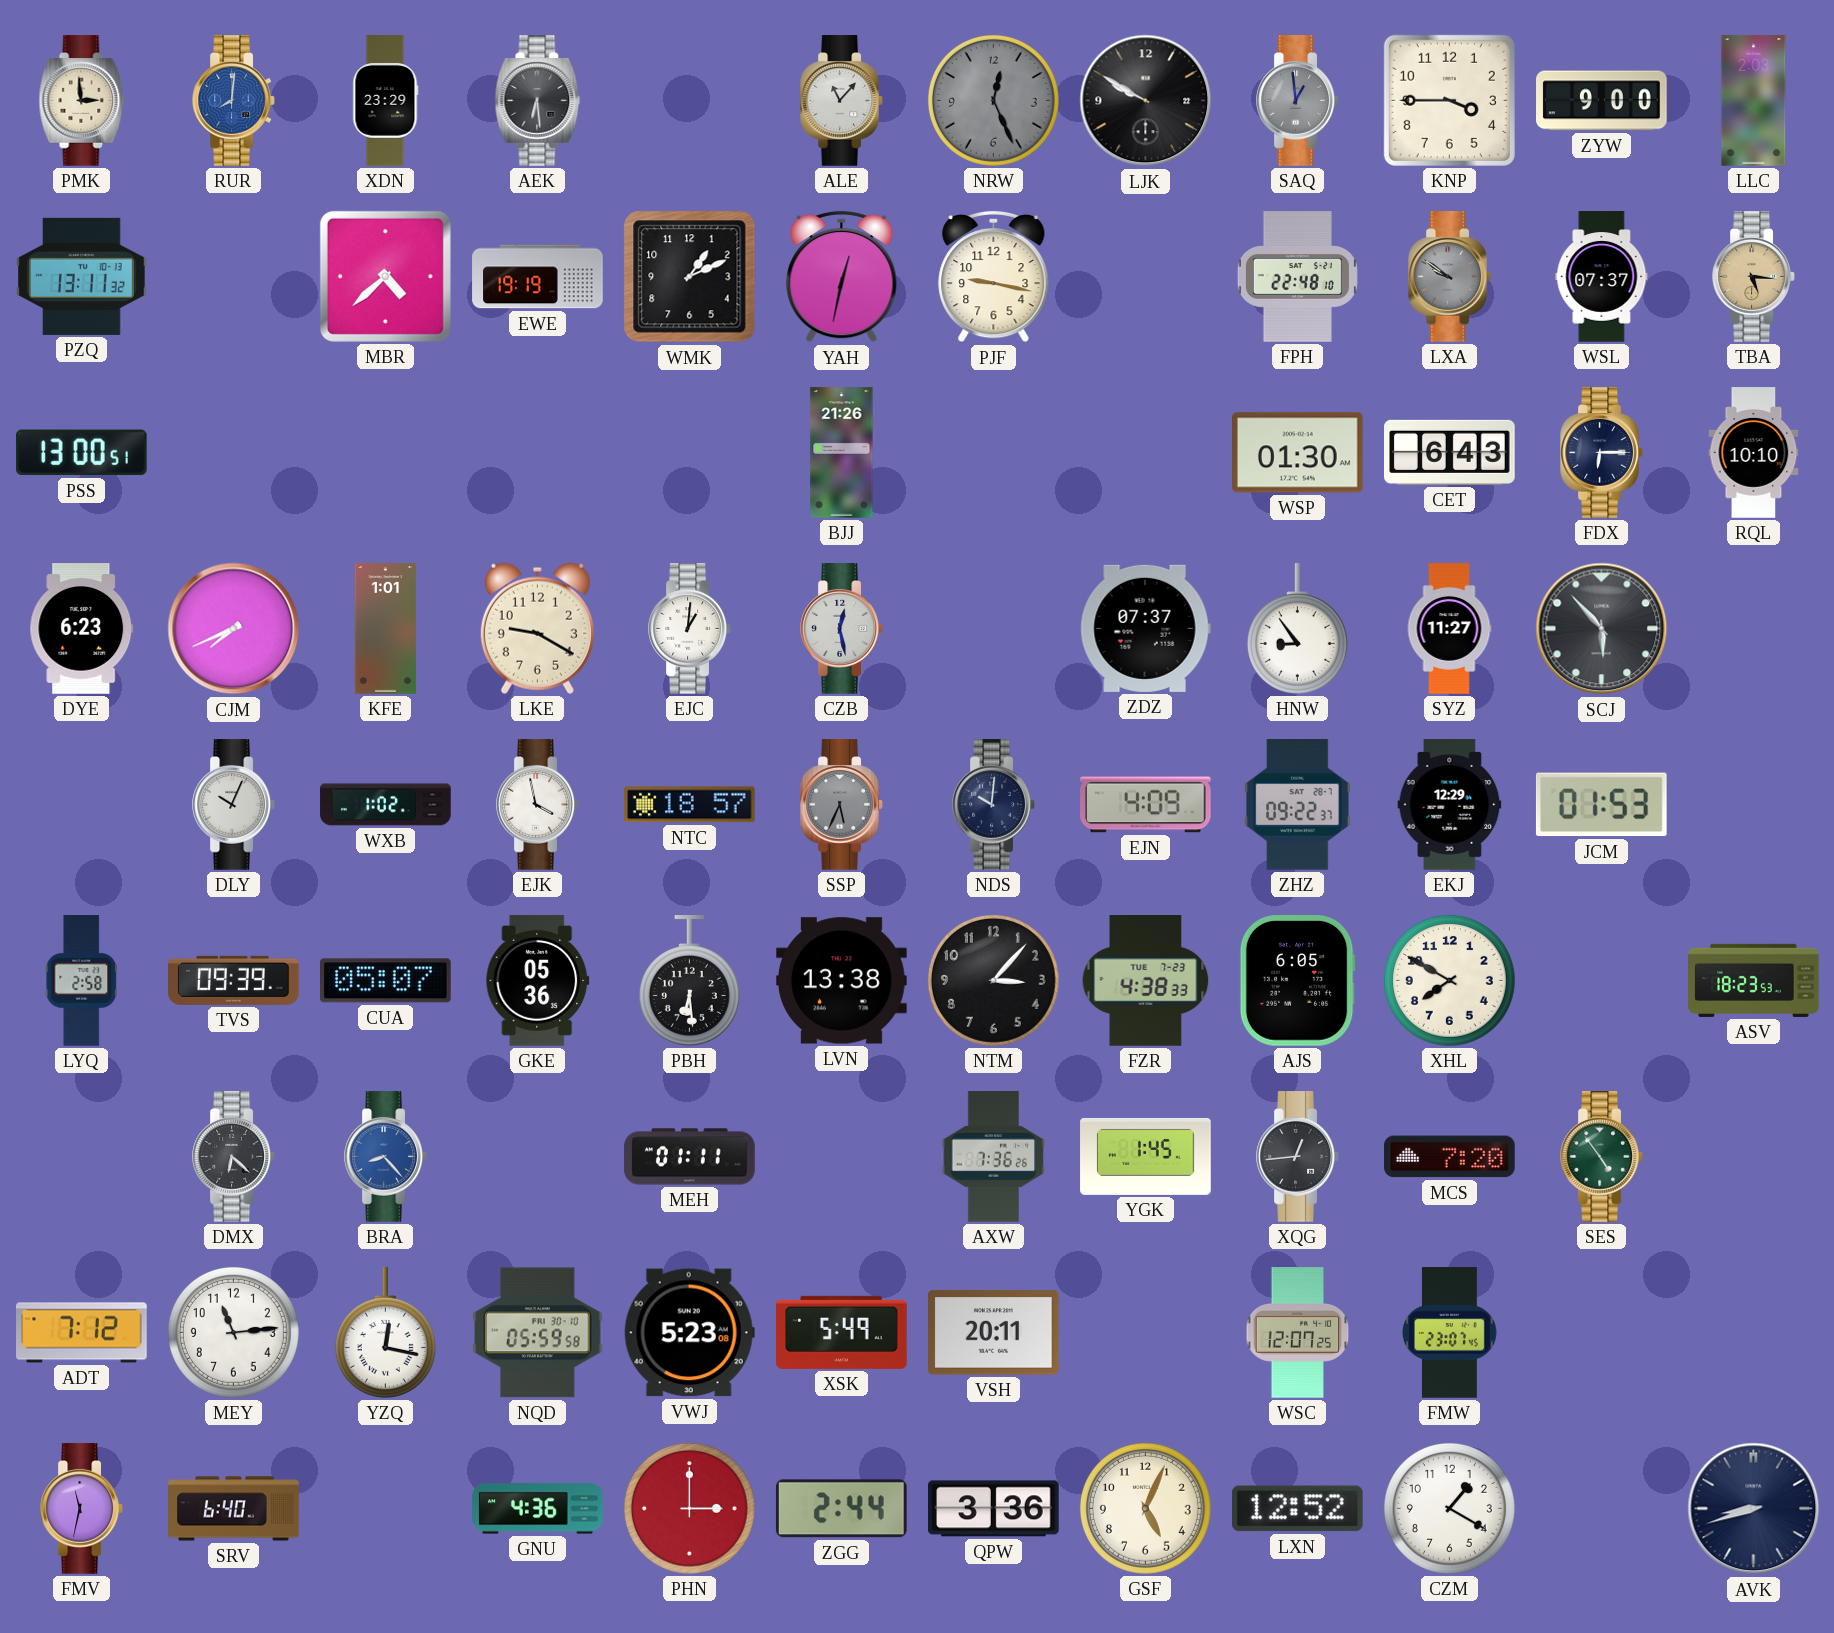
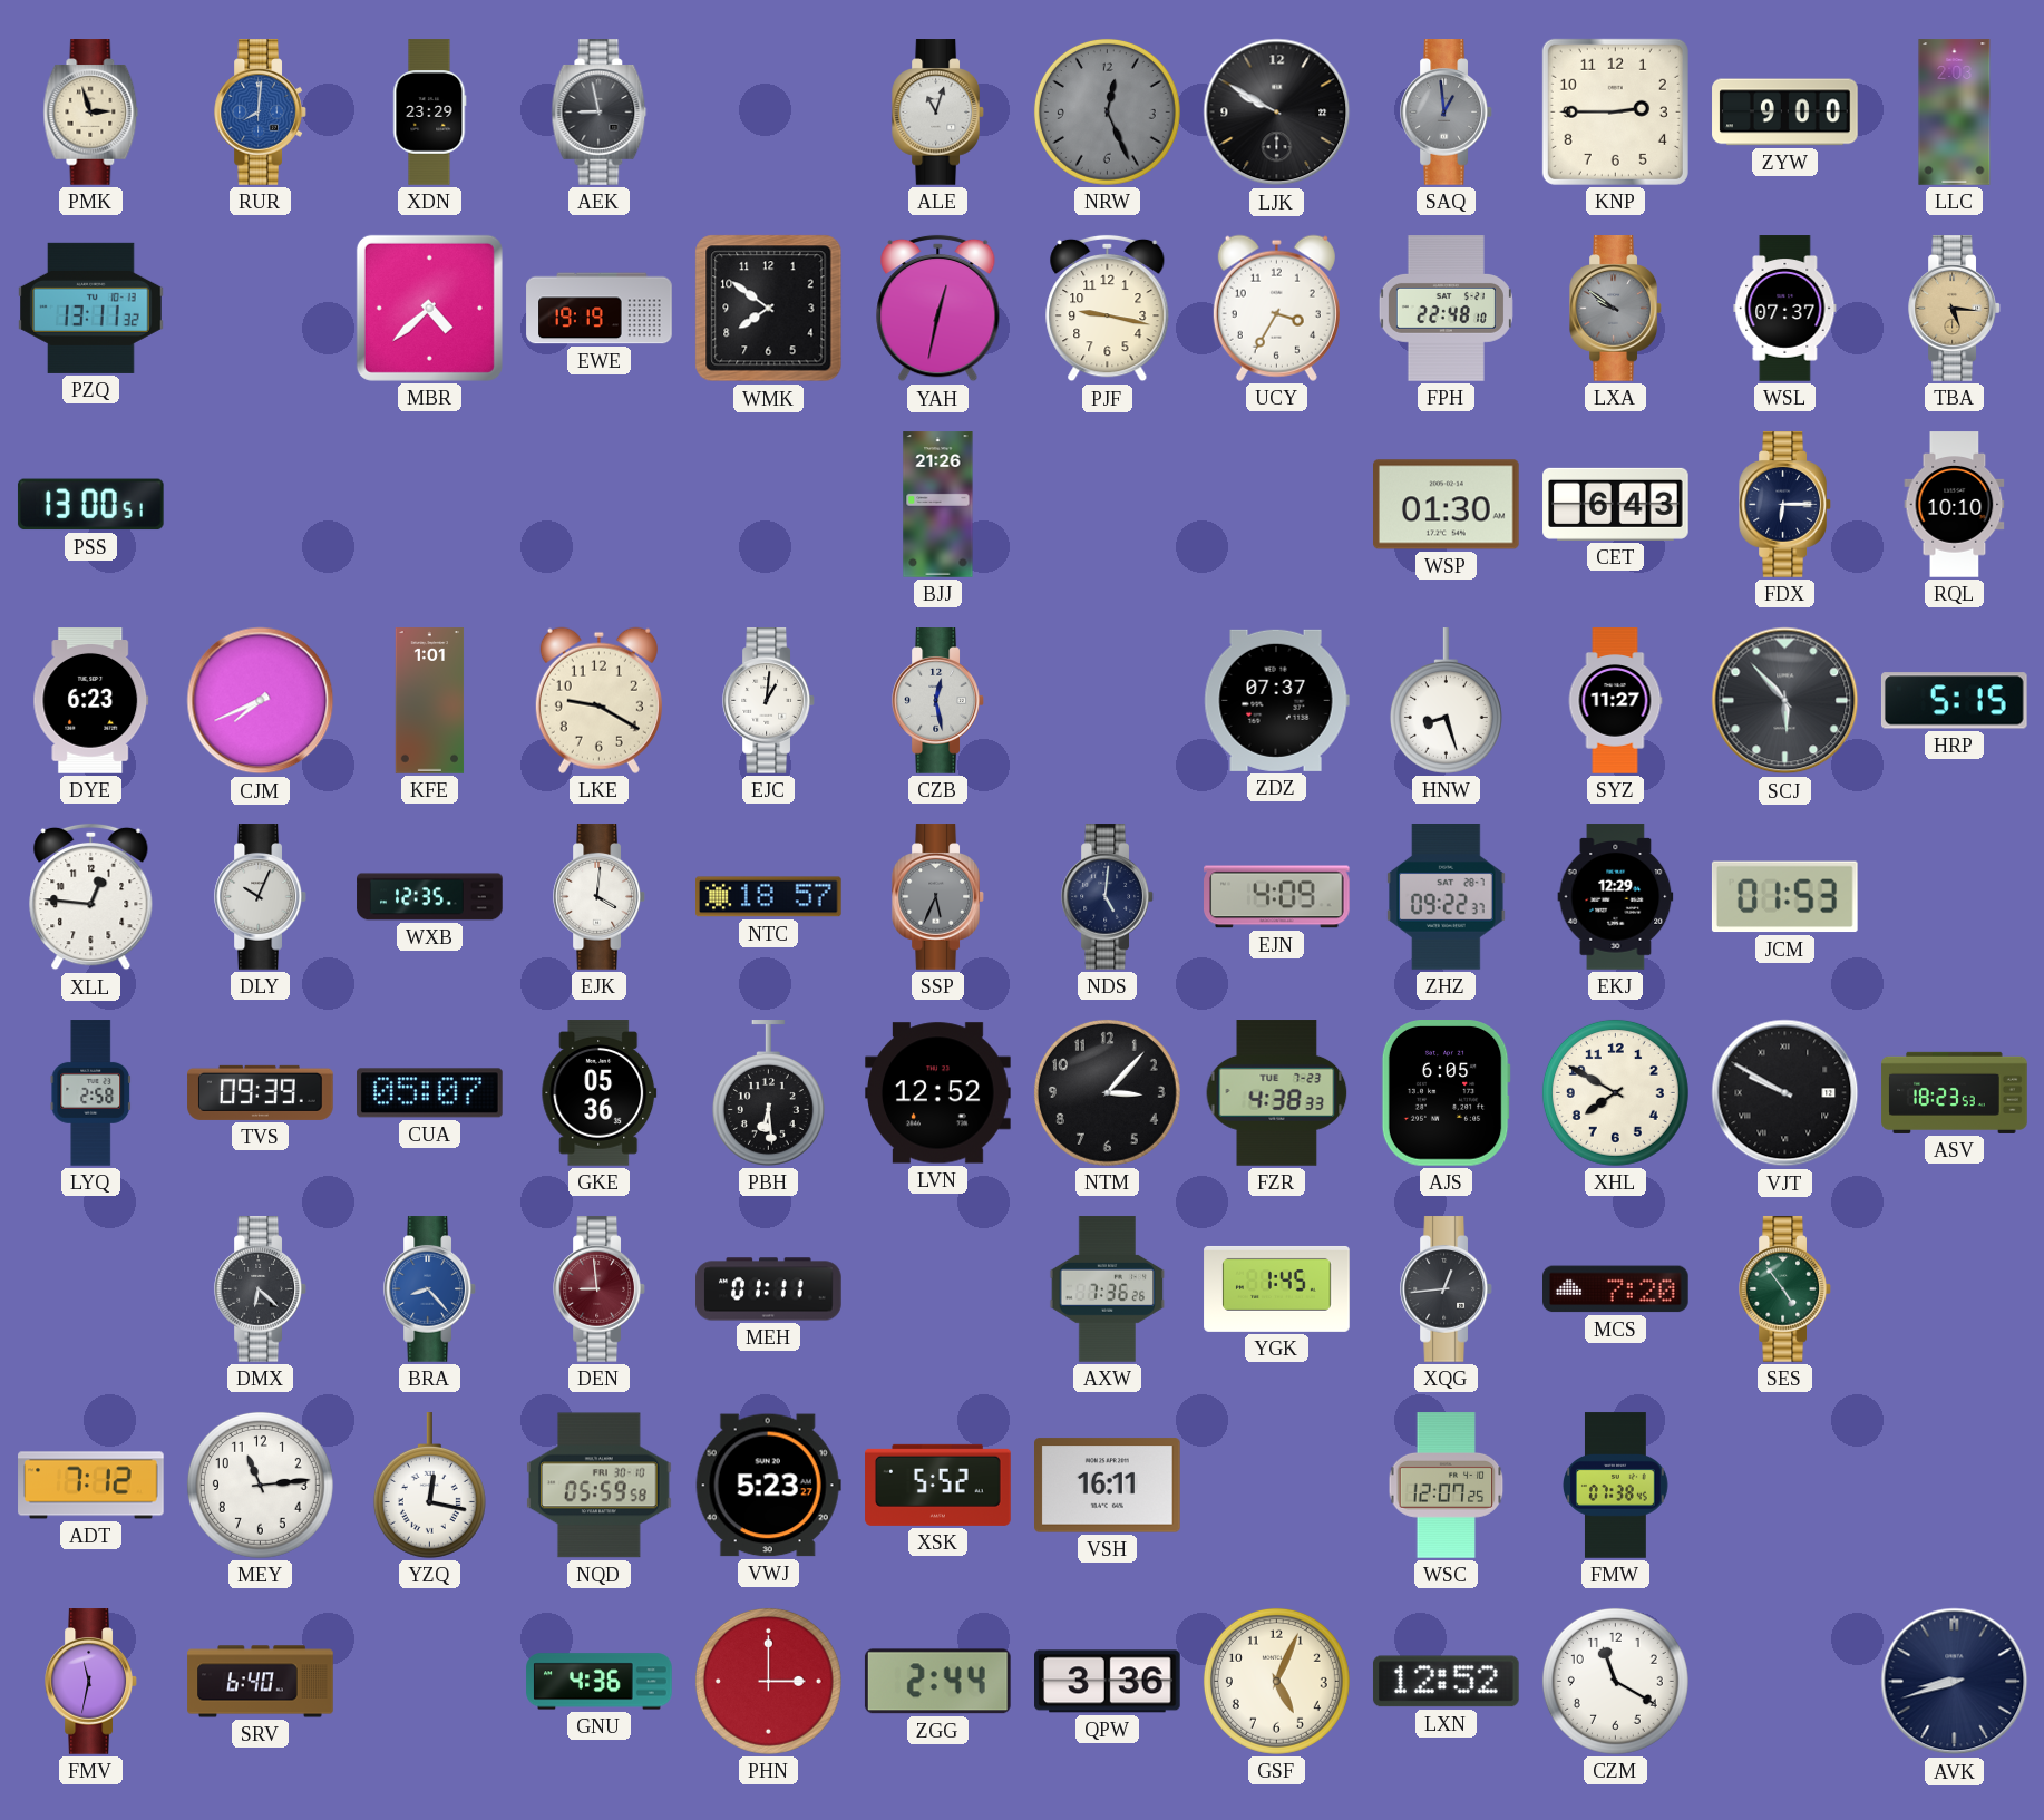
PMK: 2:59 -> 2:57 (91, 113)
AEK: 6:29 -> 8:58 (600, 113)
ALE: 11:07 -> 11:03 (938, 113)
KNP: 3:45 -> 2:45 (1615, 111)
WMK: 1:11 -> 7:51 (769, 309)
UCY: none -> 3:35 (1276, 308)
HNW: 8:54 -> 8:27 (1446, 701)
HRP: none -> 5:15 (1954, 701)
XLL: none -> 12:46 (91, 897)
WXB: 1:02 -> 12:35 (430, 897)
EJK: 3:58 -> 4:01 (600, 897)
NDS: 10:01 -> 5:01 (1108, 897)
LVN: 13:38 -> 12:52 (938, 1093)
VJT: none -> 9:50 (1785, 1093)
DEN: none -> 8:59 (600, 1289)
VWJ: 5:23:08 -> 5:23:27 (768, 1486)
XSK: 5:49 -> 5:52 (938, 1485)
VSH: 20:11 -> 16:11 (1108, 1486)
FMW: 23:07 -> 07:38 (1616, 1486)
CZM: 1:20 -> 11:20 (1615, 1681)
